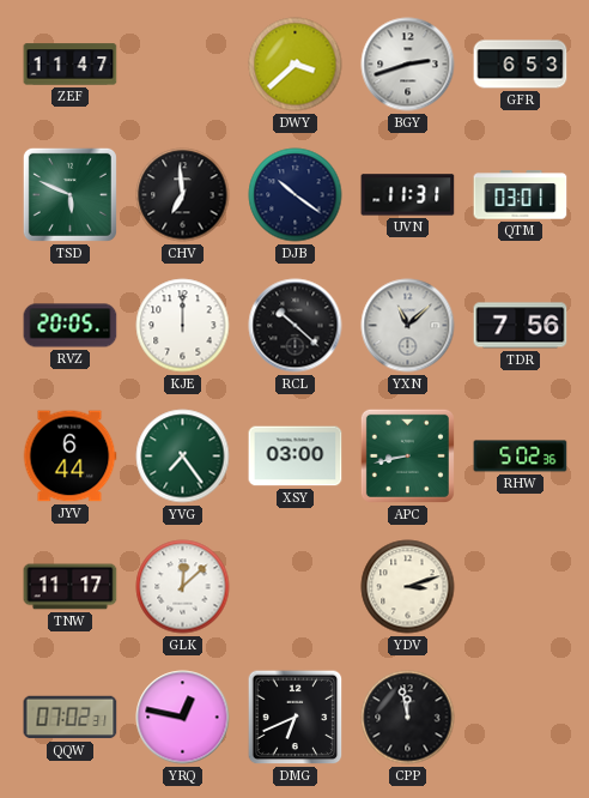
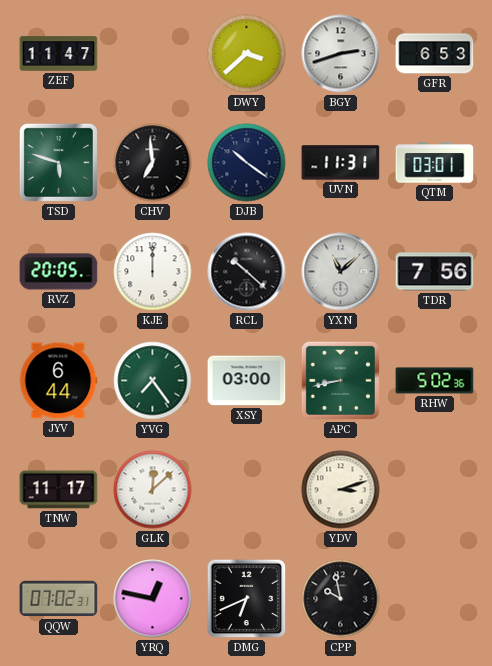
TSD: 5:49 -> 5:48 (58, 162)
CPP: 11:58 -> 9:58 (341, 599)
